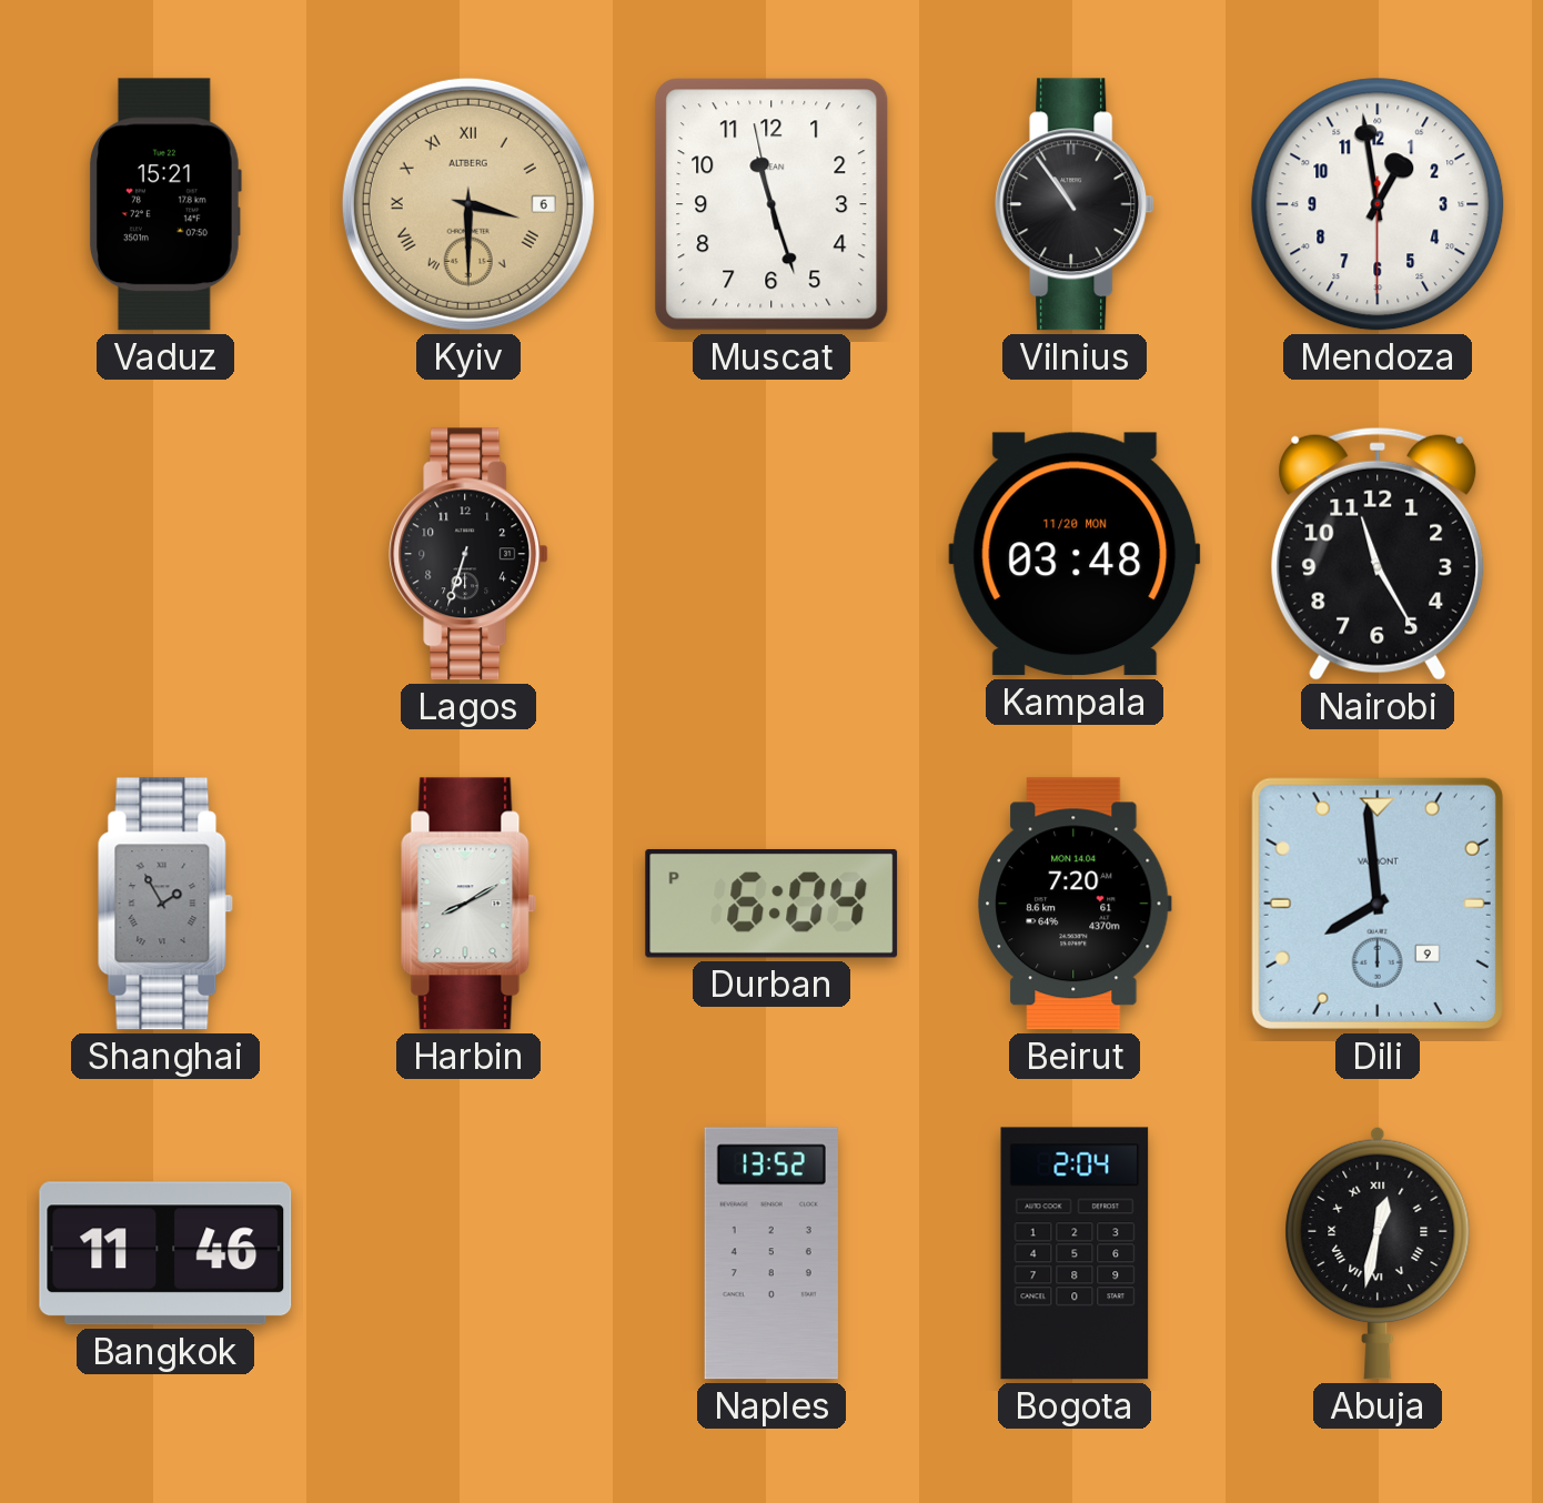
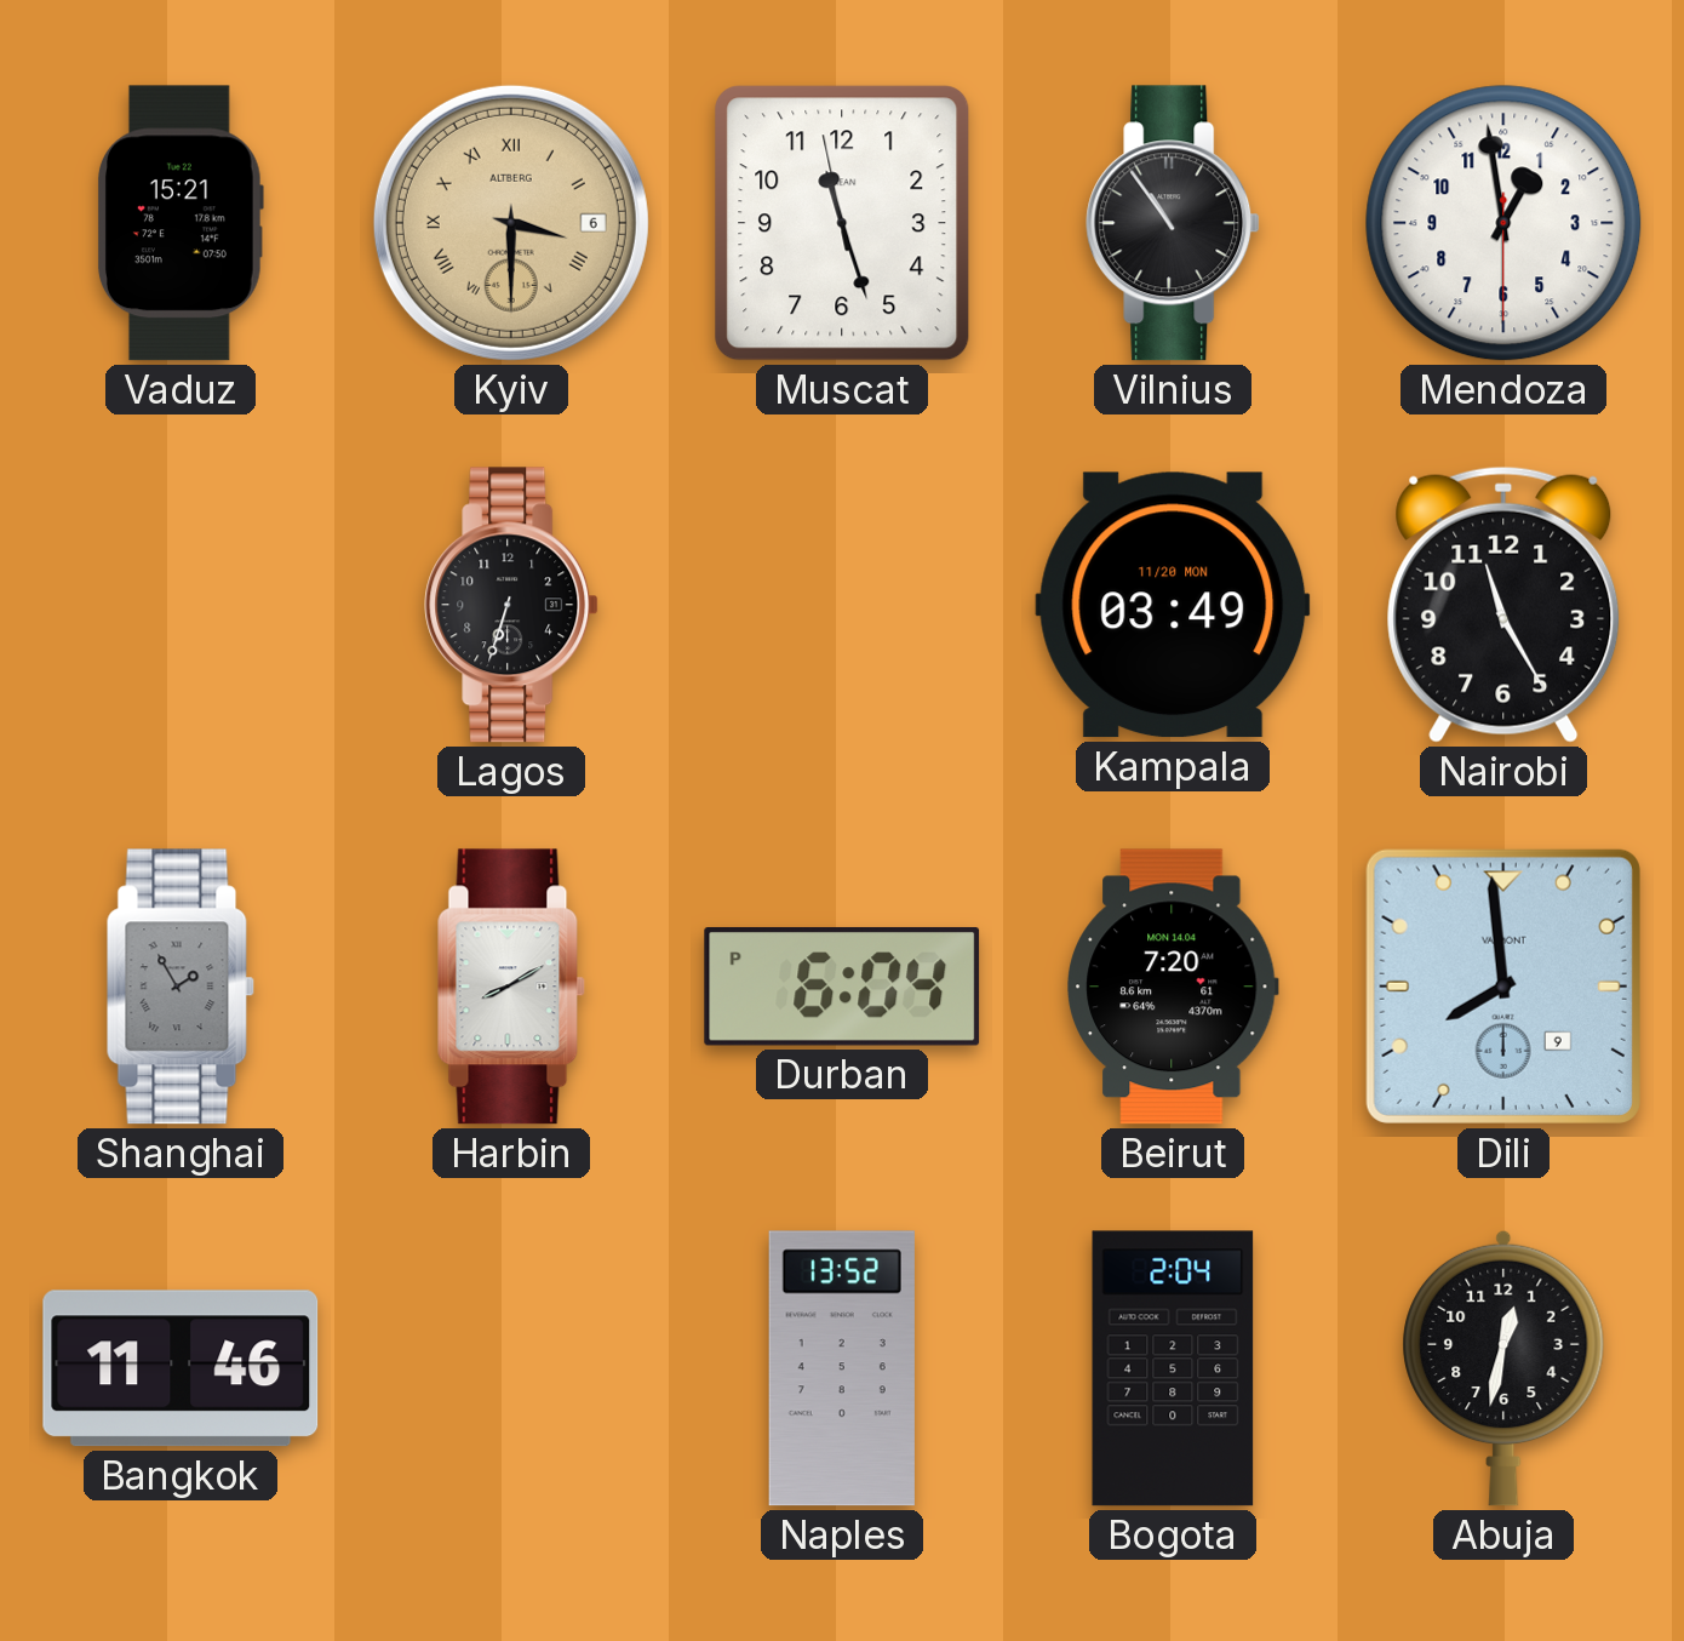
Kampala: 03:48 -> 03:49 (1173, 605)
Abuja numerals: Roman -> Arabic (1503, 1368)
